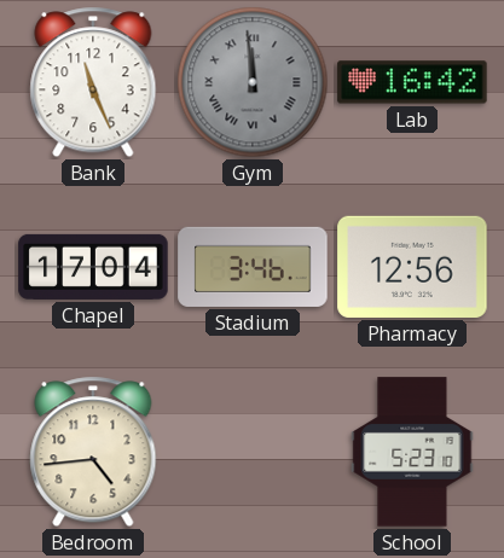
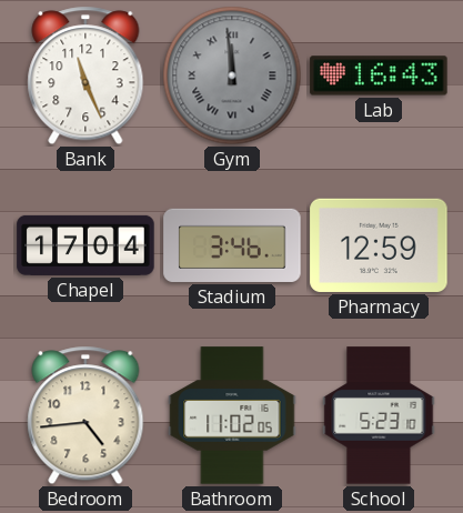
Lab: 16:42 -> 16:43 (379, 76)
Pharmacy: 12:56 -> 12:59 (379, 245)
Bathroom: none -> 11:02 (232, 415)
